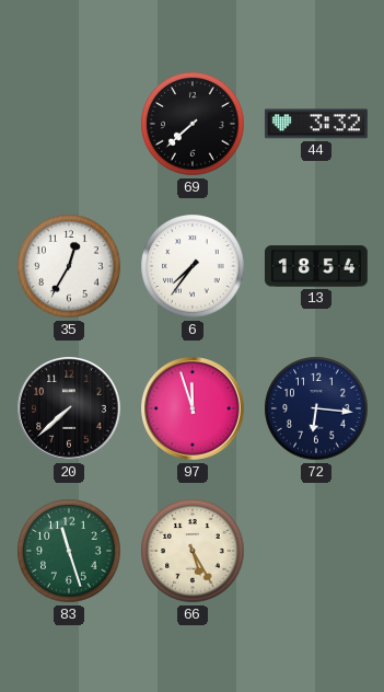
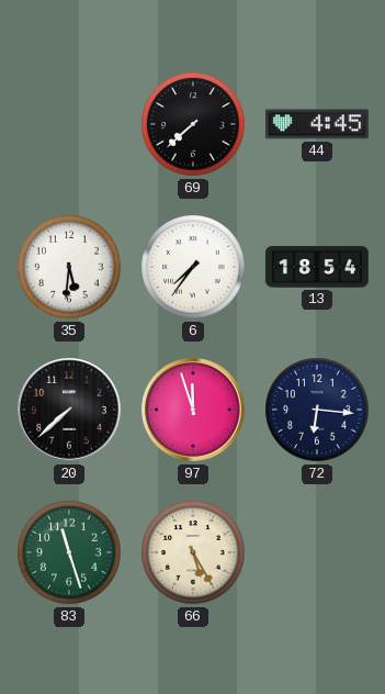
44: 3:32 -> 4:45 (317, 124)
35: 12:35 -> 5:31 (69, 267)
